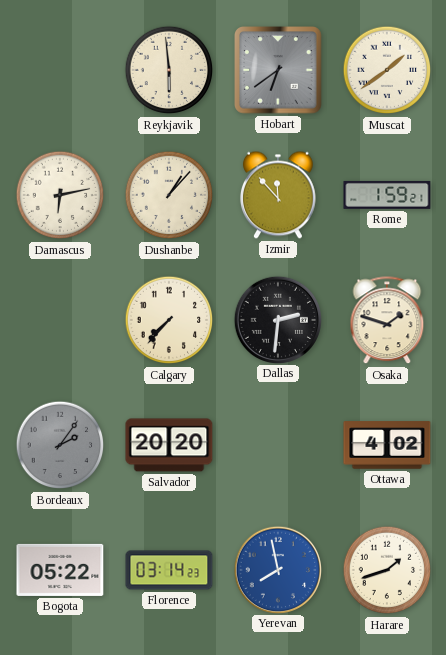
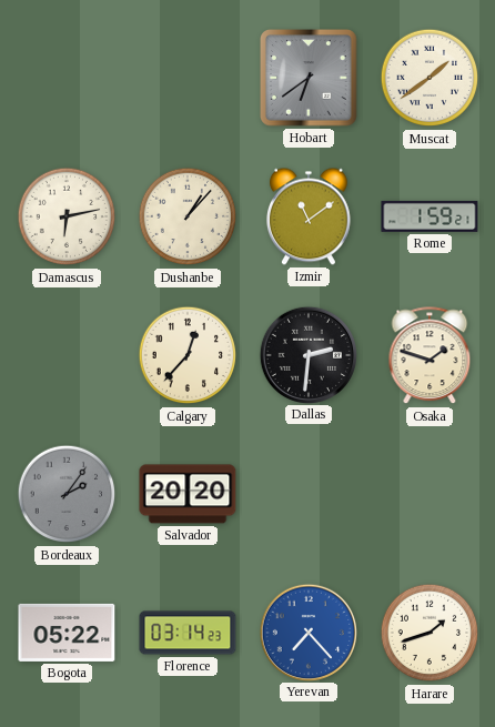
Reykjavik: 5:59 -> none (169, 70)
Izmir: 11:53 -> 11:09 (309, 216)
Calgary: 7:37 -> 12:37 (188, 355)
Ottawa: 4:02 -> none (387, 445)
Yerevan: 7:58 -> 7:23 (307, 632)
